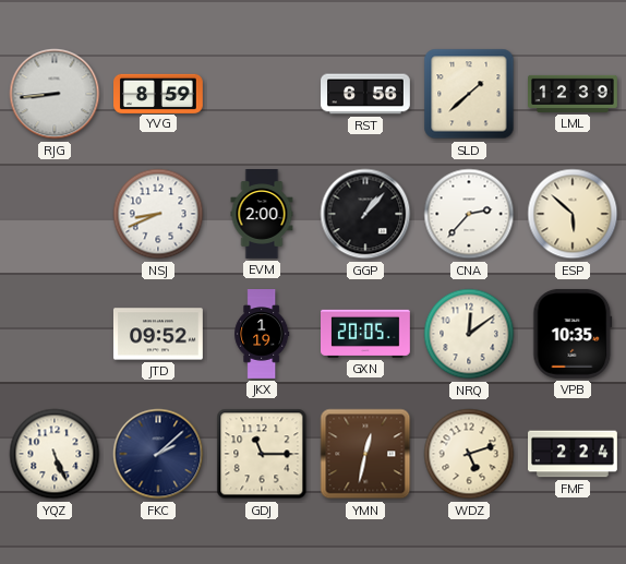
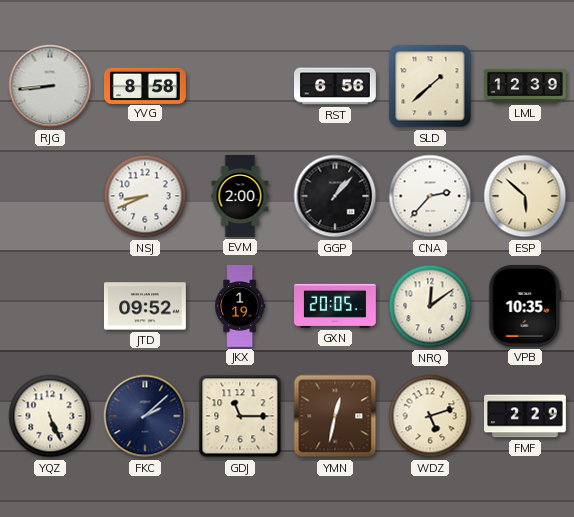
YVG: 8:59 -> 8:58 (146, 85)
FMF: 2:24 -> 2:29 (526, 416)
